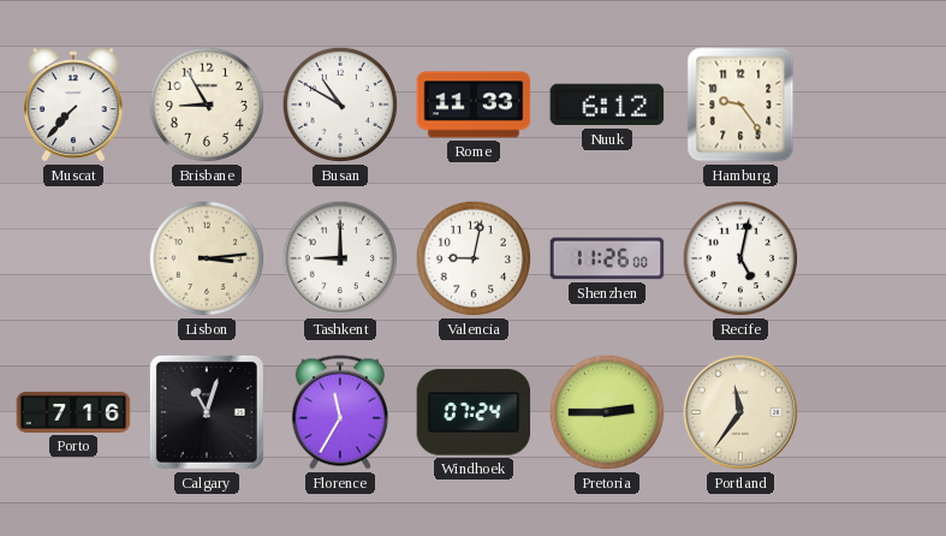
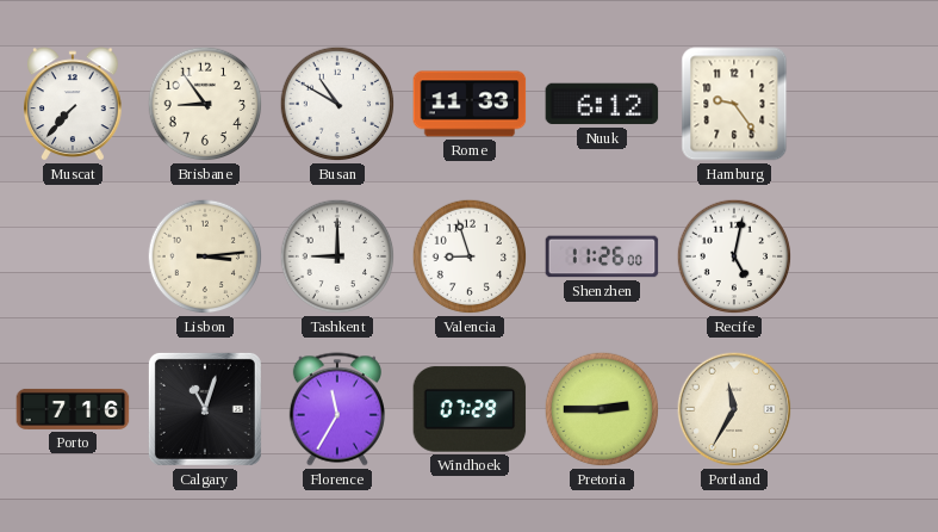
Brisbane: 8:55 -> 8:54 (205, 104)
Valencia: 9:02 -> 8:57 (470, 256)
Windhoek: 07:24 -> 07:29 (470, 409)
Portland: 11:36 -> 11:35 (734, 409)
